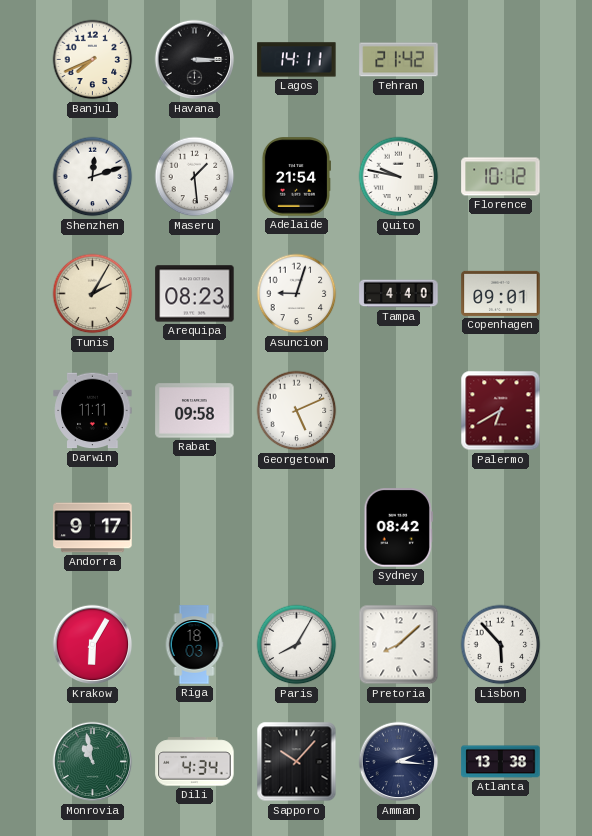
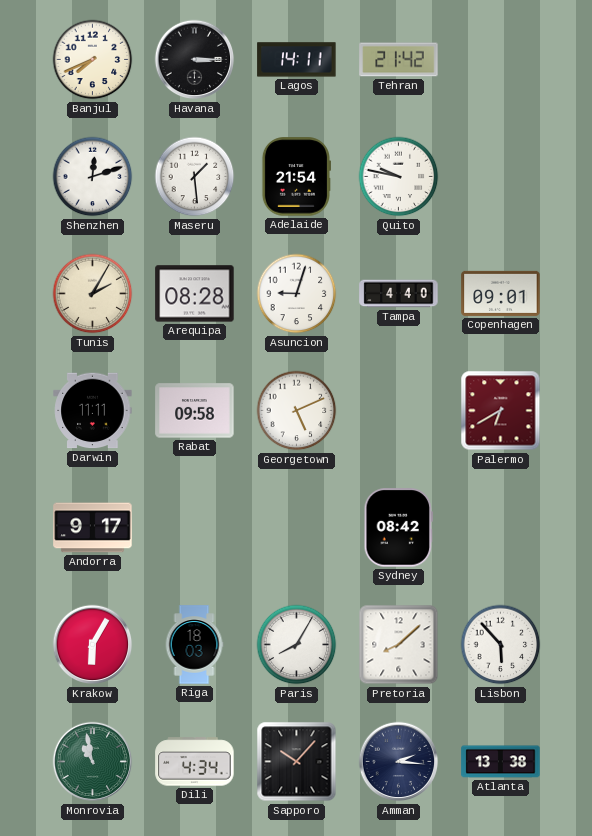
Florence: 10:12 -> none (501, 177)
Arequipa: 08:23 -> 08:28 (195, 294)
